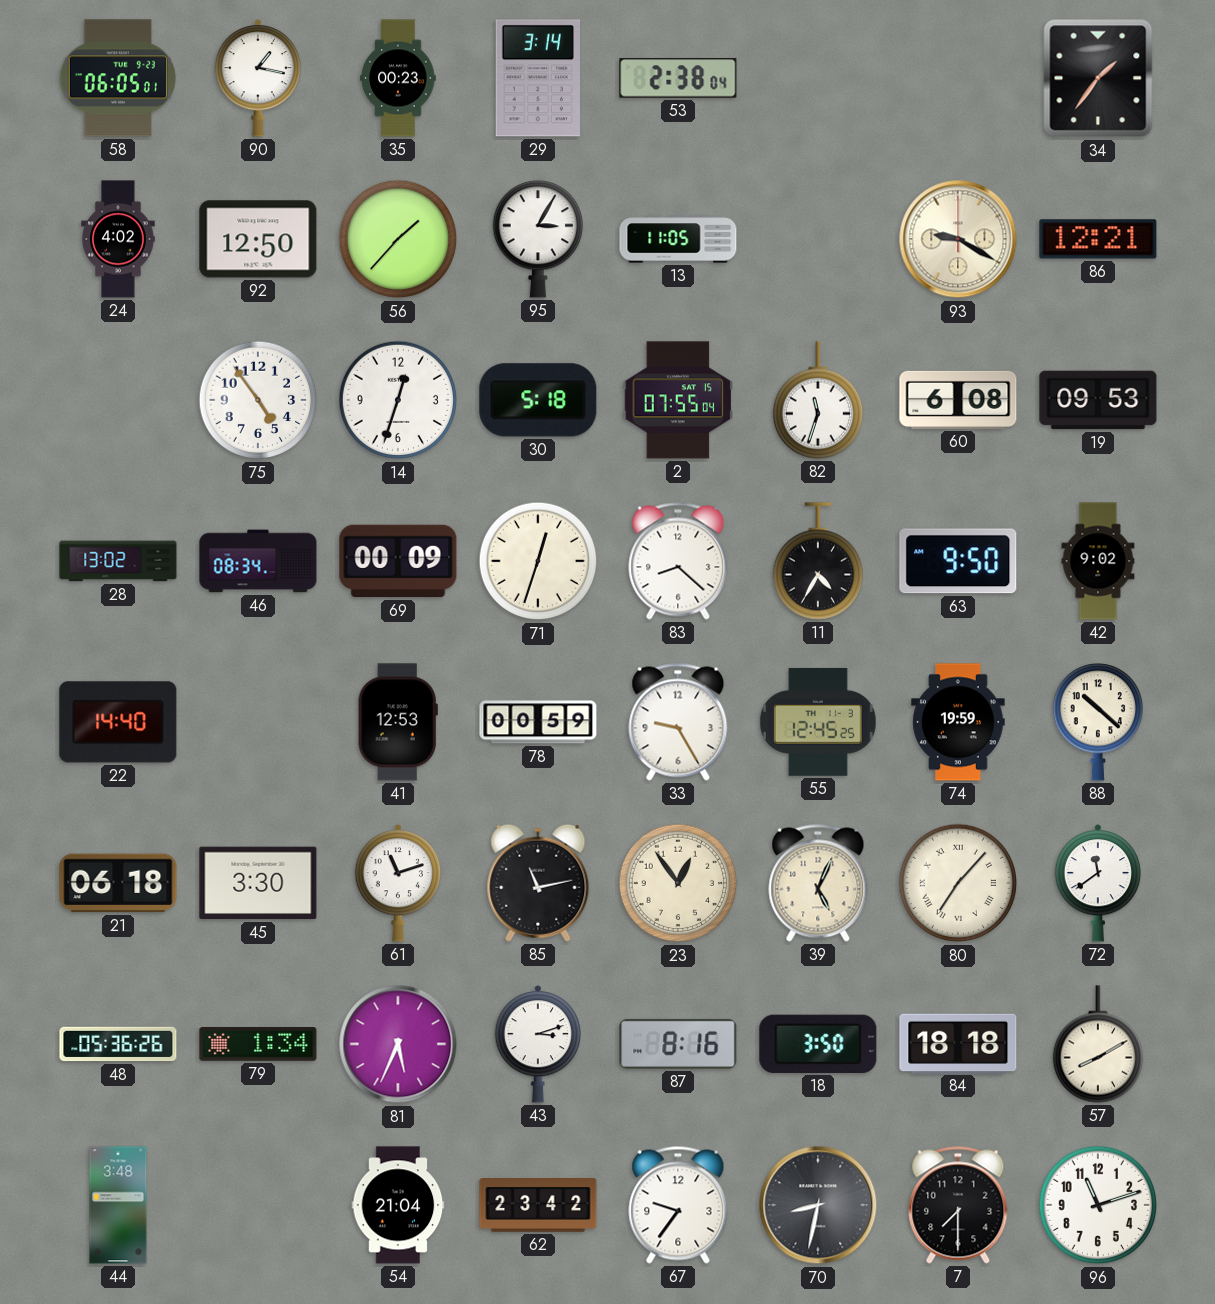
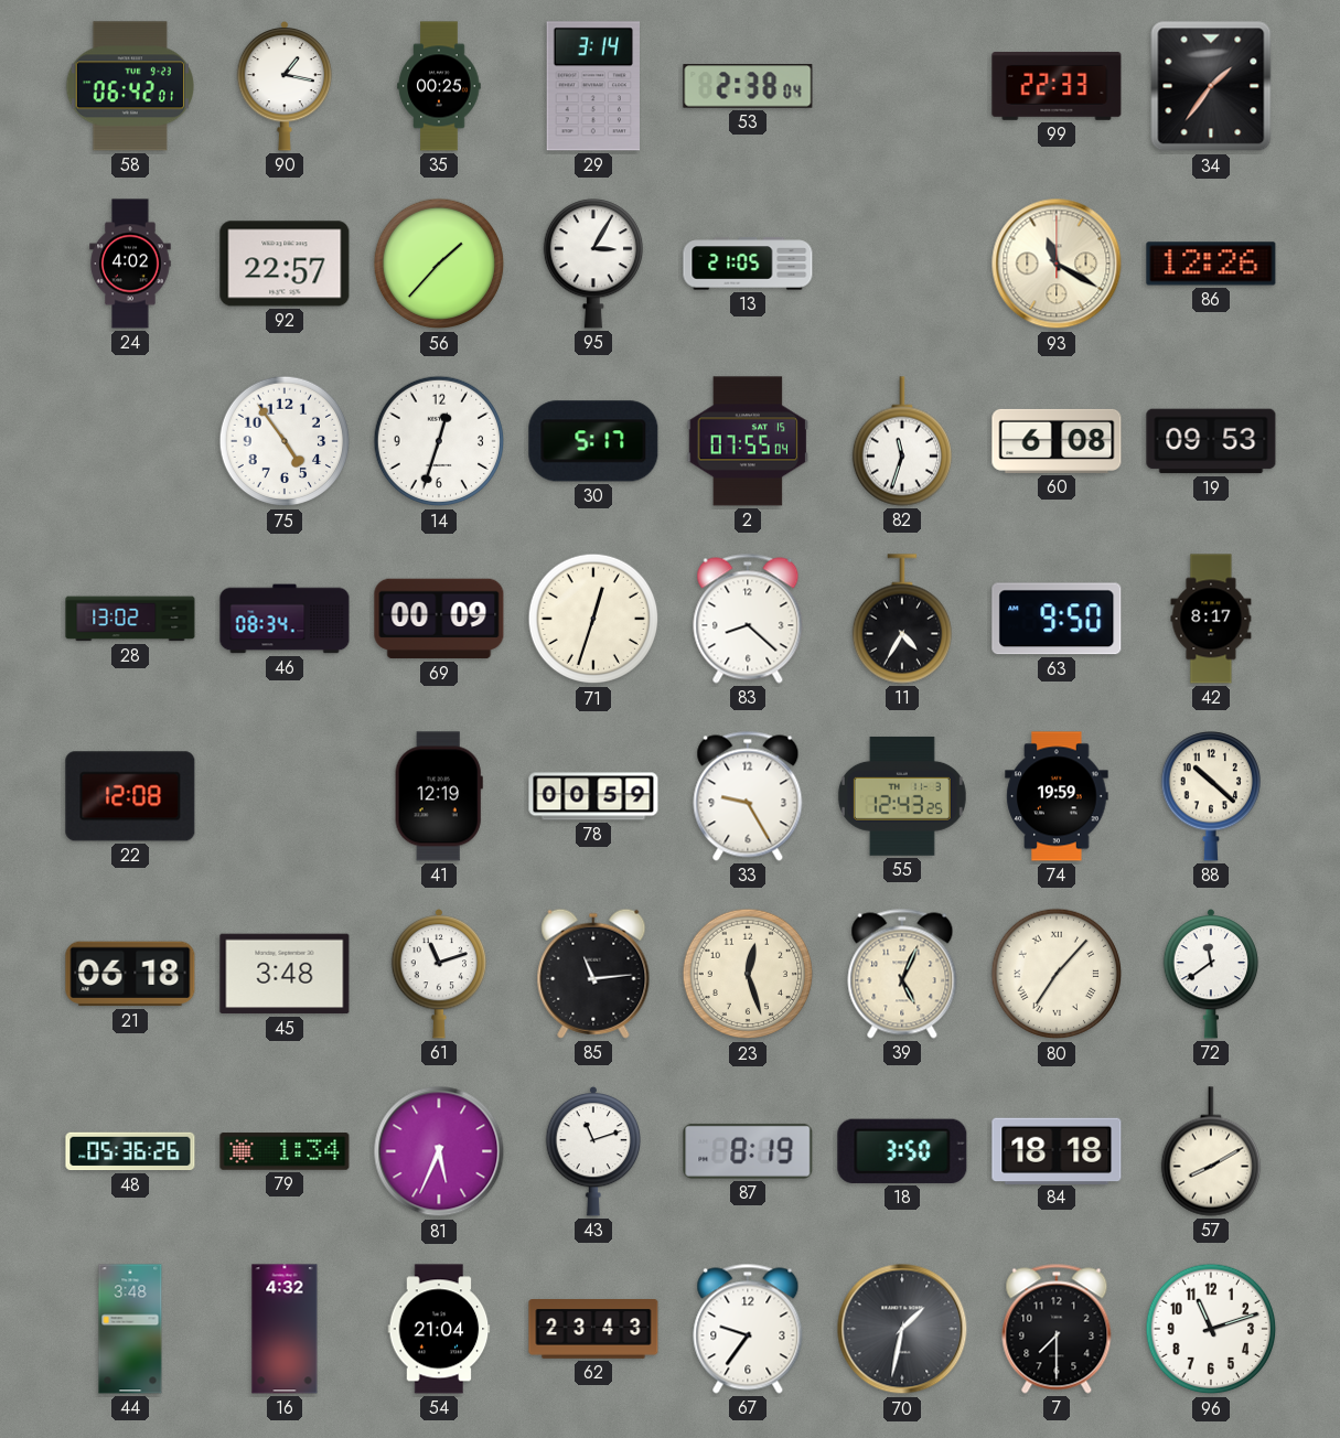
58: 06:05 -> 06:42 (130, 86)
35: 00:23 -> 00:25 (439, 86)
99: none -> 22:33 (1057, 86)
92: 12:50 -> 22:57 (285, 264)
13: 11:05 -> 21:05 (748, 264)
93: 9:20 -> 11:20 (1057, 264)
86: 12:21 -> 12:26 (1211, 264)
30: 5:18 -> 5:17 (593, 441)
42: 9:02 -> 8:17 (1211, 619)
22: 14:40 -> 12:08 (130, 796)
41: 12:53 -> 12:19 (439, 796)
55: 12:45 -> 12:43 (902, 796)
45: 3:30 -> 3:48 (285, 974)
85: 11:13 -> 11:14 (593, 974)
23: 12:54 -> 12:27 (748, 974)
43: 3:12 -> 11:12 (593, 1151)
87: 8:16 -> 8:19 (748, 1151)
16: none -> 4:32 (285, 1329)
62: 23:42 -> 23:43 (593, 1330)
70: 8:32 -> 1:32 (902, 1329)
